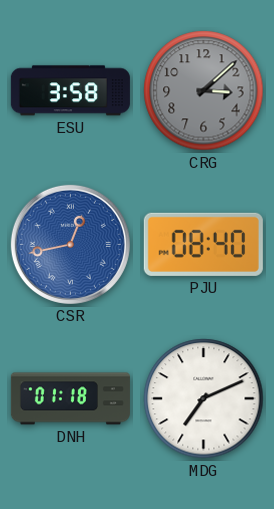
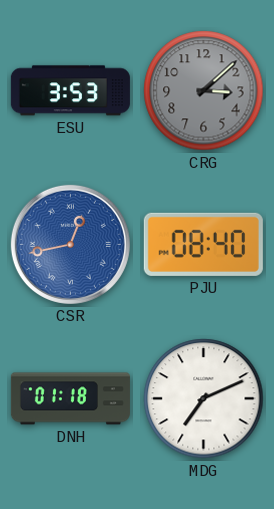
ESU: 3:58 -> 3:53 (70, 91)
